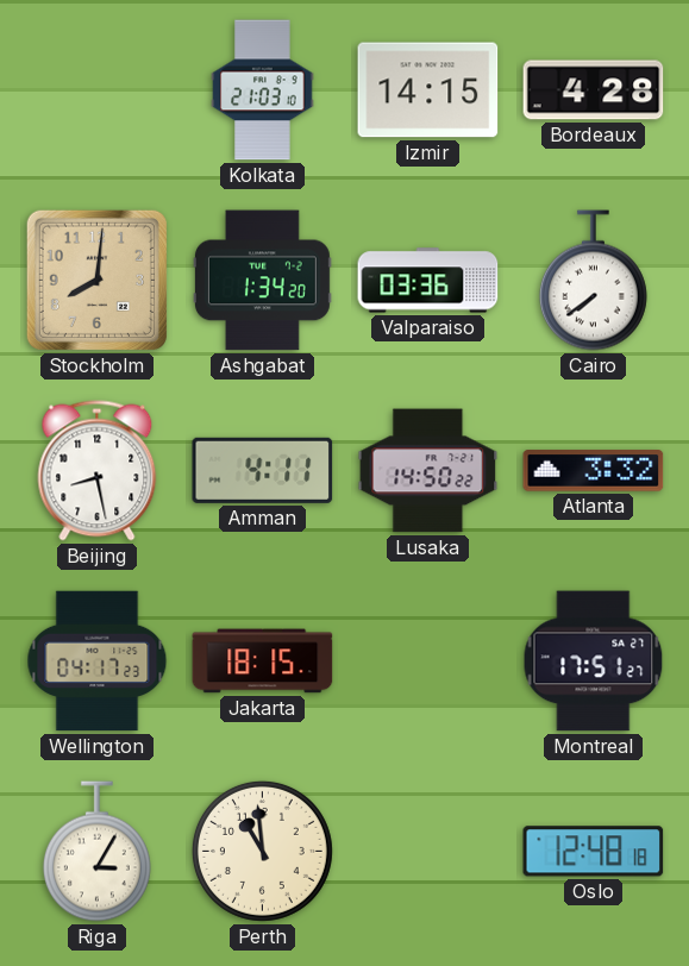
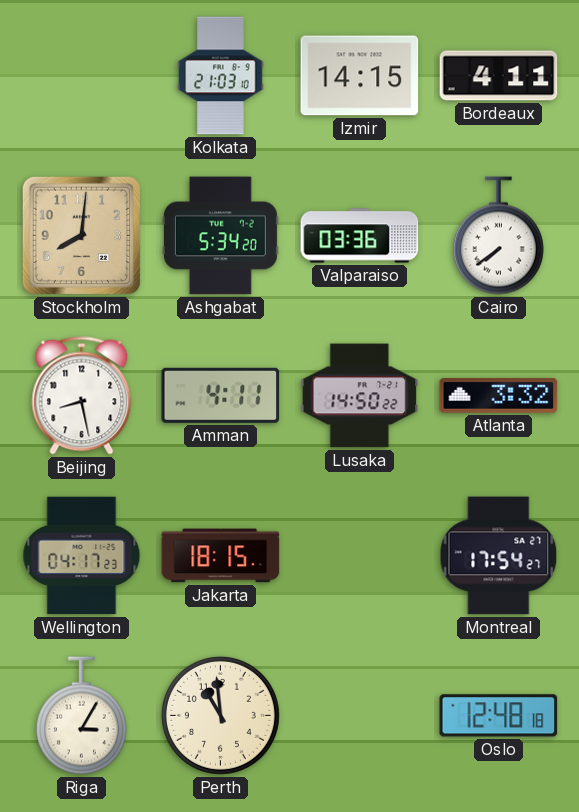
Bordeaux: 4:28 -> 4:11 (499, 76)
Ashgabat: 1:34 -> 5:34 (220, 236)
Montreal: 17:51 -> 17:54 (499, 556)
